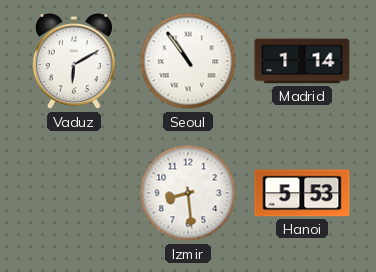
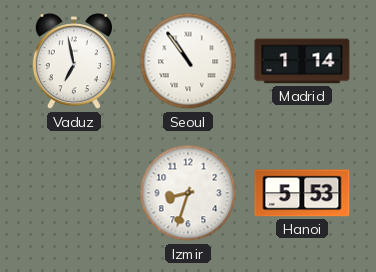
Vaduz: 6:10 -> 6:58 (74, 62)
Izmir: 8:29 -> 8:33 (188, 193)
